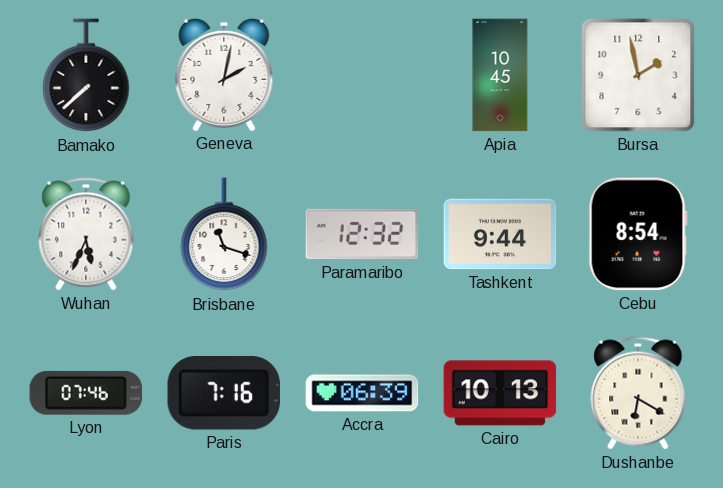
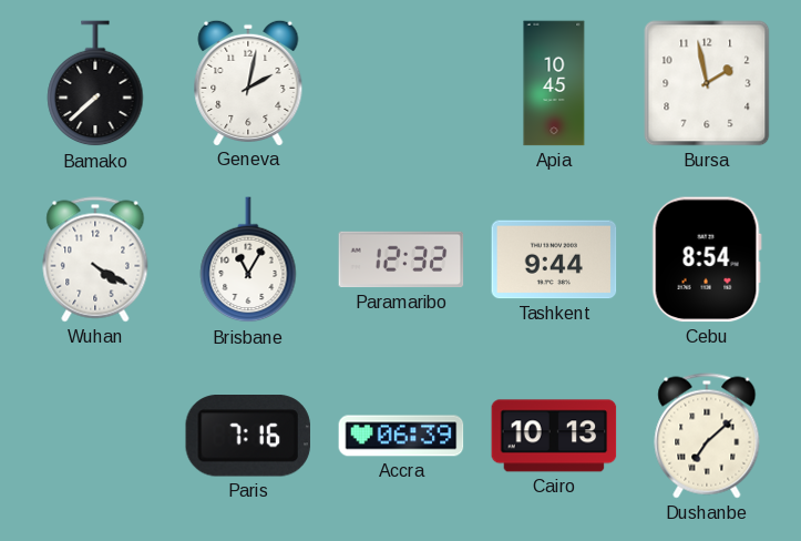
Wuhan: 5:34 -> 4:20 (95, 259)
Brisbane: 11:18 -> 11:05 (248, 261)
Lyon: 07:46 -> none (86, 393)
Dushanbe: 6:20 -> 7:08 (707, 436)
